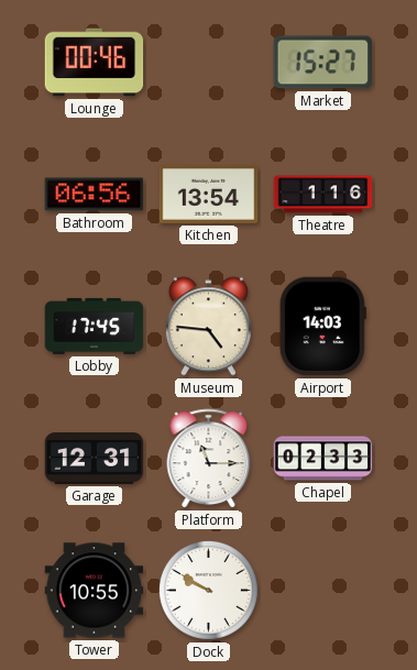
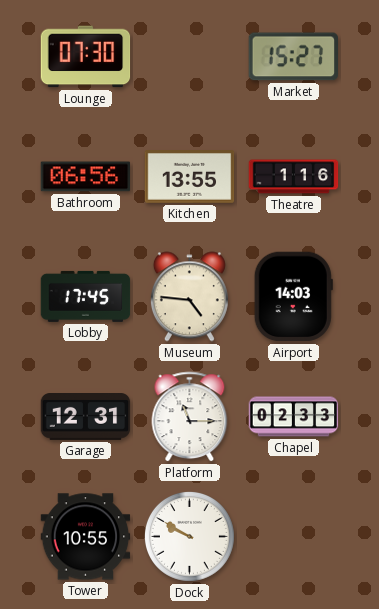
Lounge: 00:46 -> 07:30 (86, 57)
Kitchen: 13:54 -> 13:55 (190, 177)
